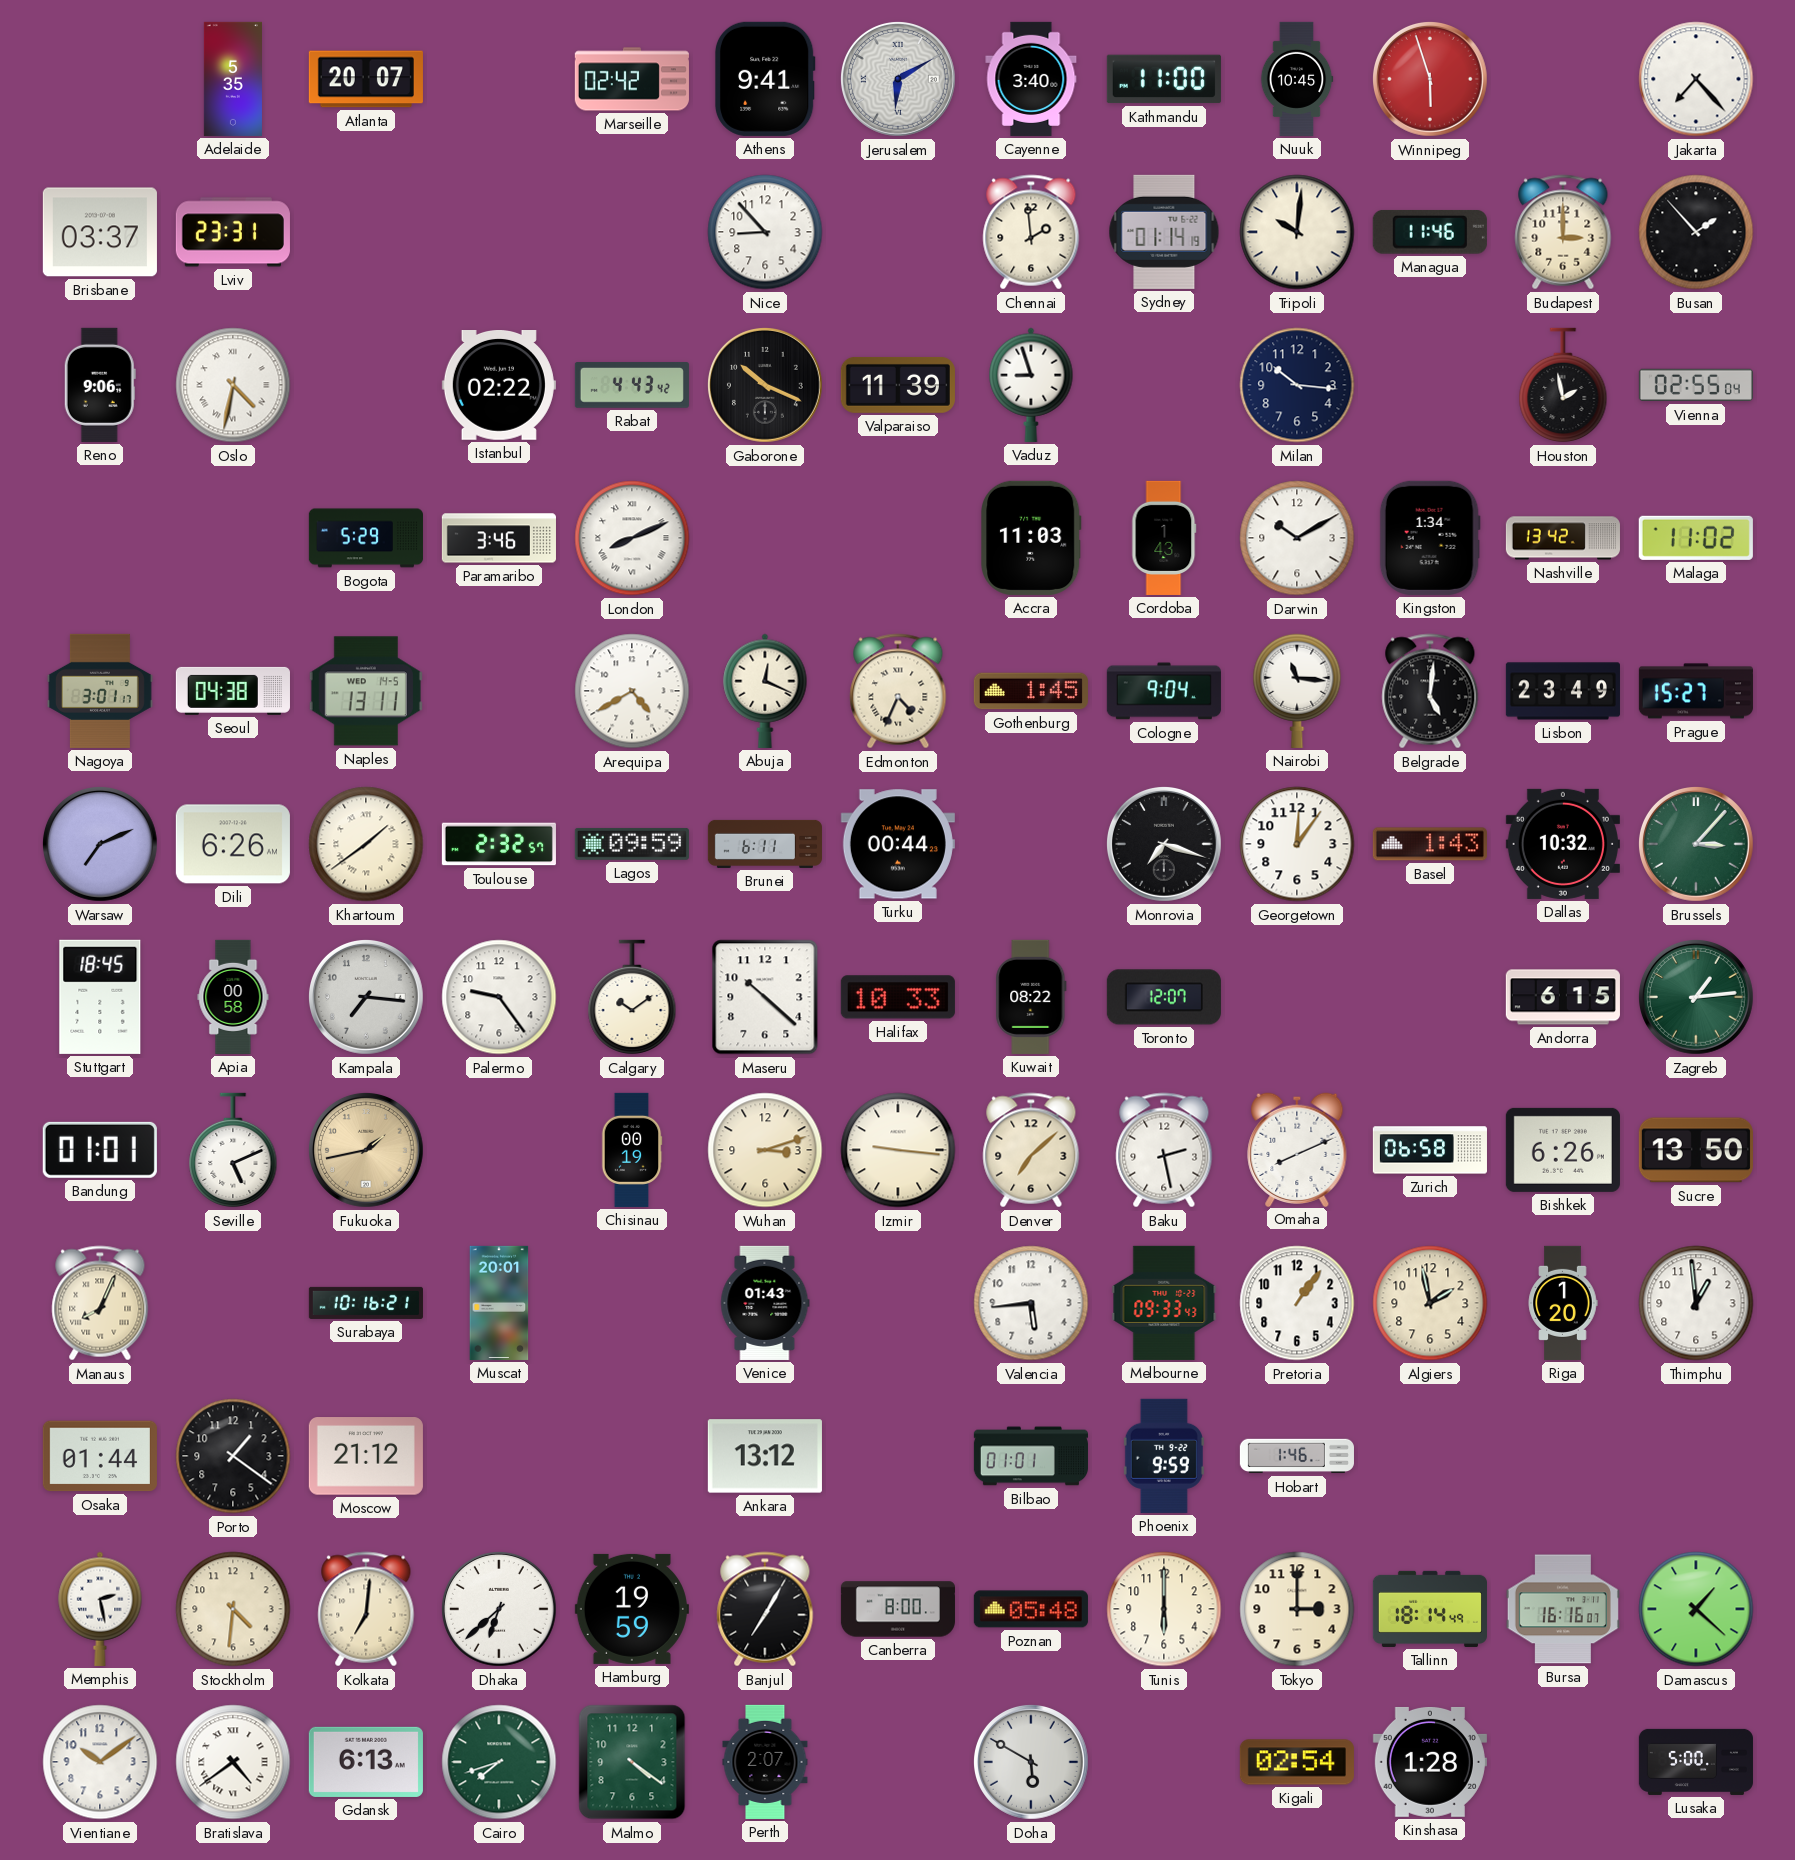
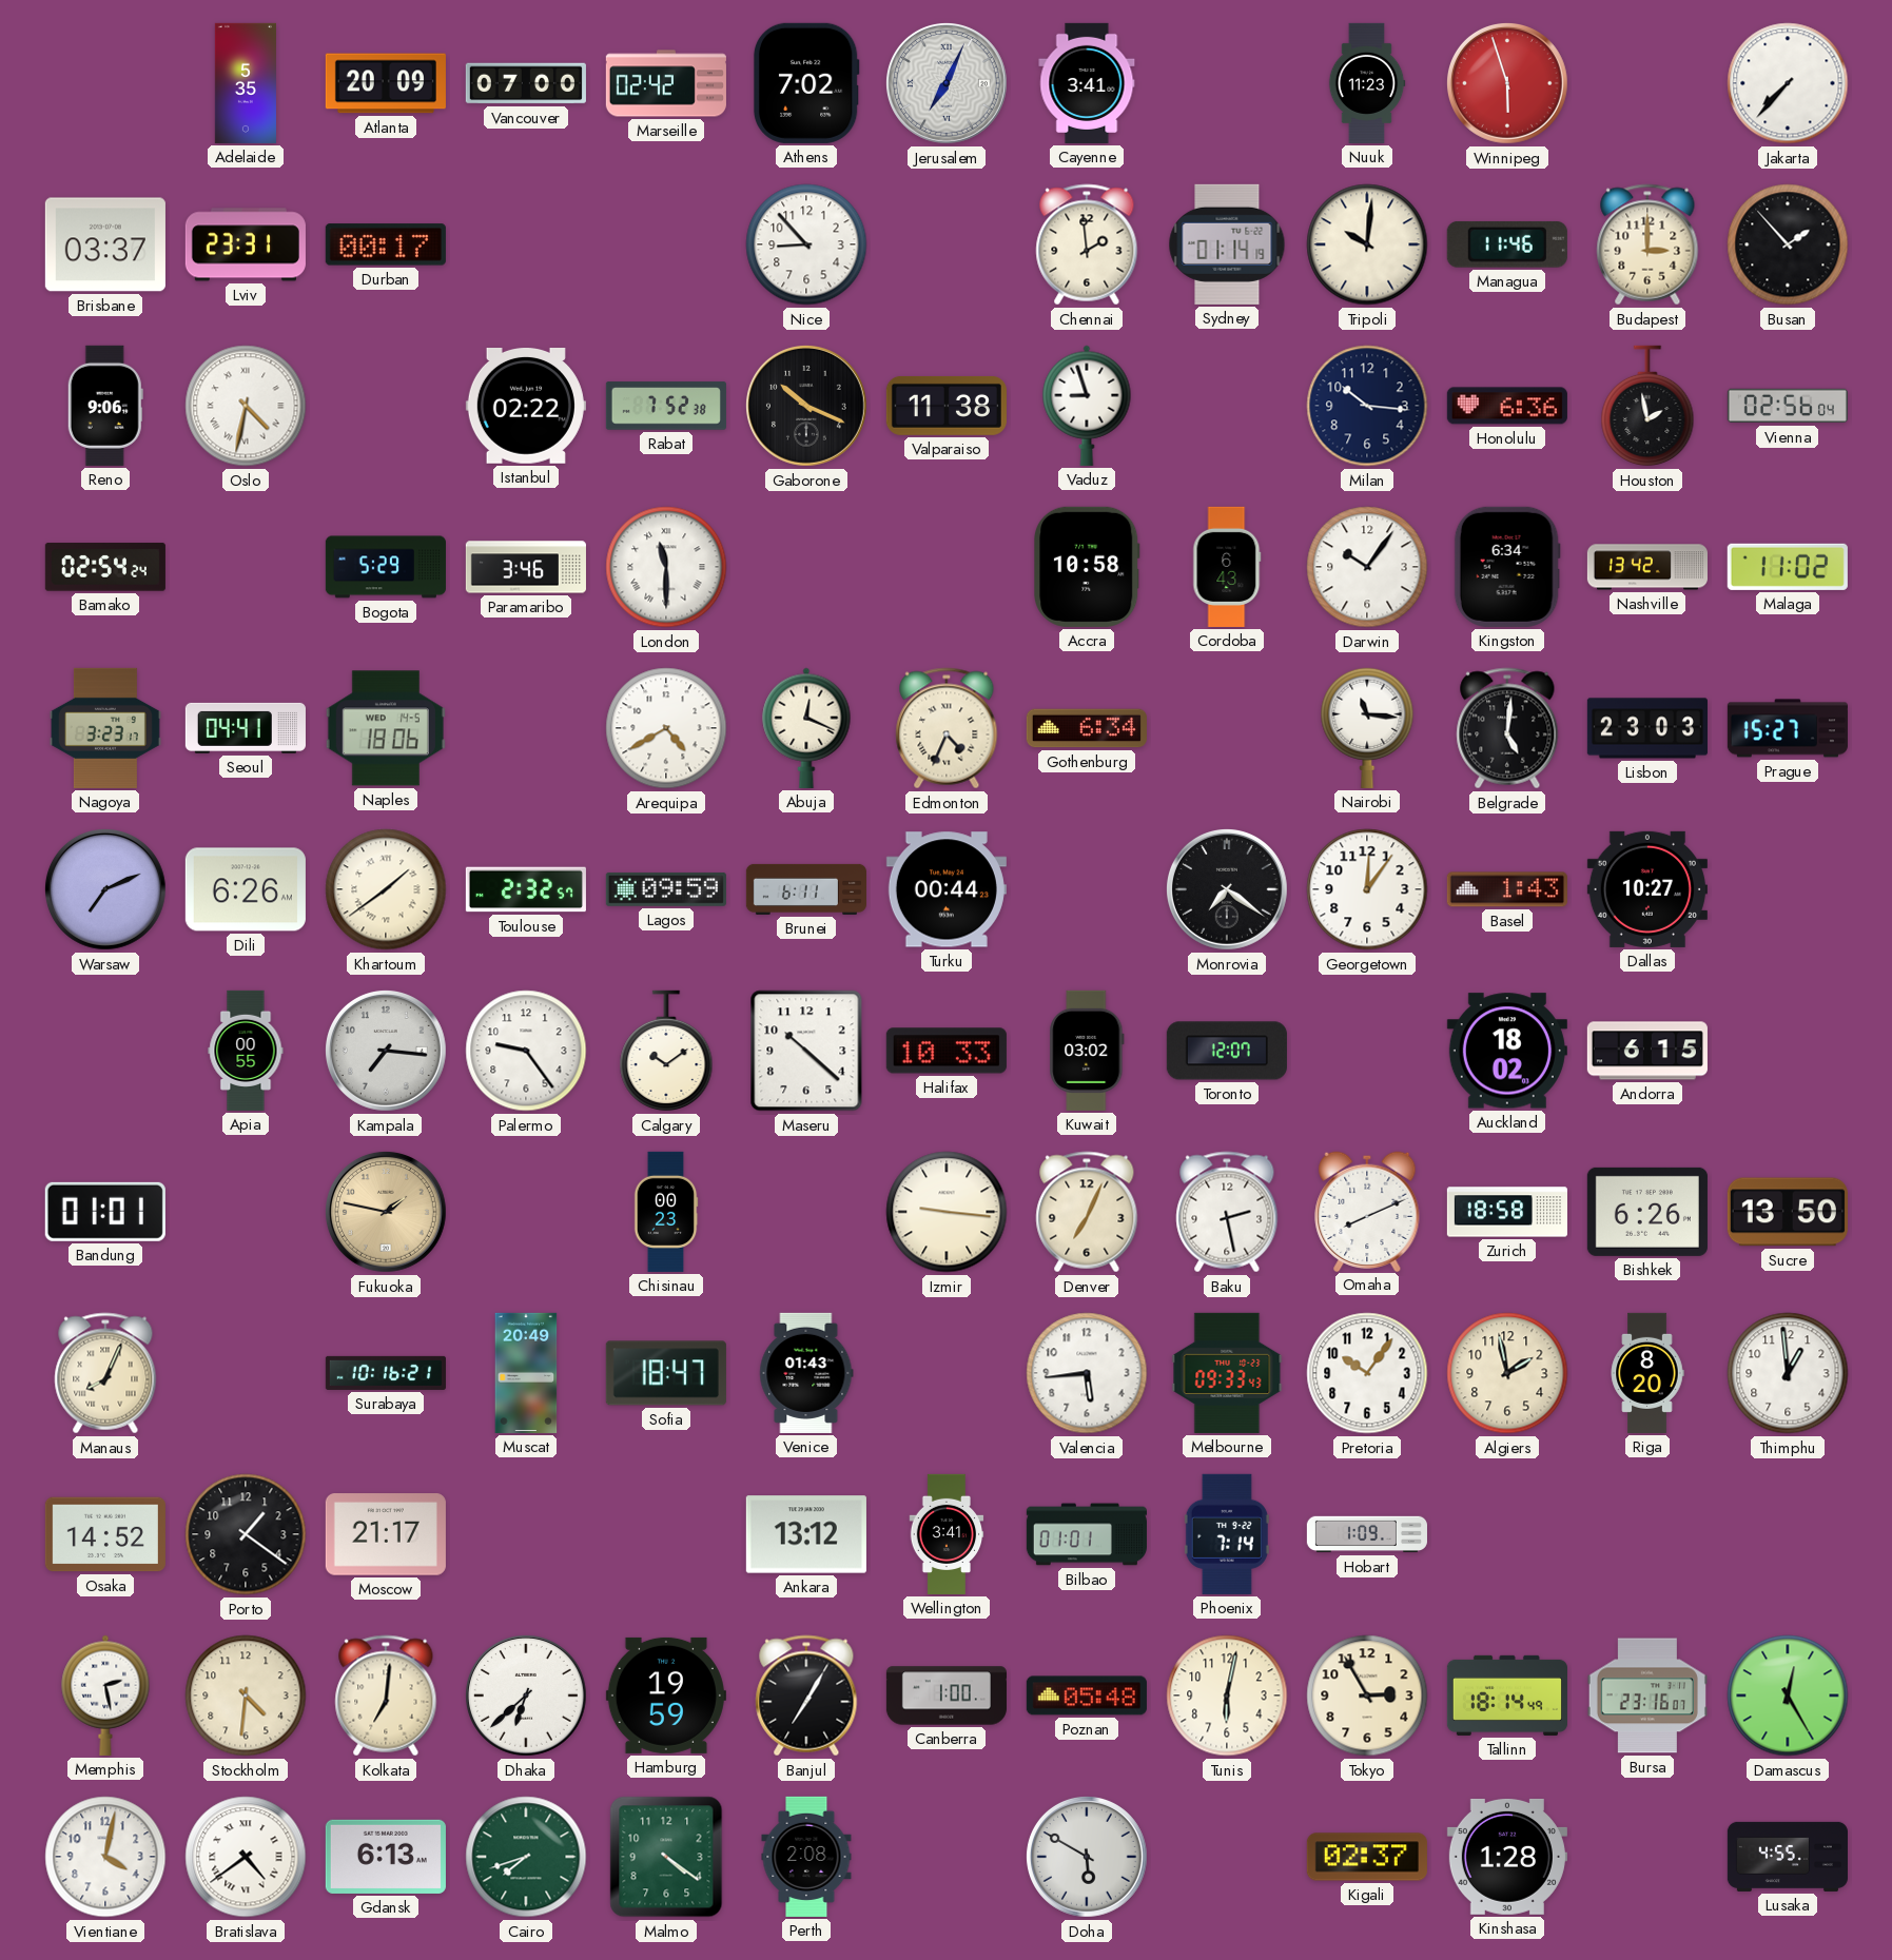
Atlanta: 20:07 -> 20:09 (386, 83)
Vancouver: none -> 07:00 (526, 83)
Athens: 9:41 -> 7:02 (806, 83)
Jerusalem: 6:10 -> 7:04 (947, 83)
Cayenne: 3:40 -> 3:41 (1087, 83)
Kathmandu: 11:00 -> none (1164, 79)
Nuuk: 10:45 -> 11:23 (1367, 83)
Jakarta: 7:23 -> 7:37 (1788, 83)
Durban: none -> 00:17 (386, 244)
Rabat: 4:43 -> 7:52 (666, 406)
Valparaiso: 11:39 -> 11:38 (947, 406)
Honolulu: none -> 6:36 (1507, 406)
Vienna: 02:55 -> 02:56 (1788, 406)
Bamako: none -> 02:54 (105, 567)
London: 8:11 -> 11:30 (666, 567)
Accra: 11:03 -> 10:58 (1088, 567)
Cordoba: 1:43 -> 6:43 (1227, 567)
Darwin: 10:10 -> 10:06 (1367, 567)
Kingston: 1:34 -> 6:34 (1507, 567)
Nagoya: 3:01 -> 3:23 (105, 728)
Seoul: 04:38 -> 04:41 (246, 728)
Naples: 13:11 -> 18:06 (386, 728)
Gothenburg: 1:45 -> 6:34 (1087, 728)
Cologne: 9:04 -> none (1164, 691)
Lisbon: 23:49 -> 23:03 (1647, 728)
Monrovia: 7:18 -> 7:21 (1227, 889)
Dallas: 10:32 -> 10:27 (1647, 889)
Brussels: 3:07 -> none (1696, 844)
Stuttgart: 18:45 -> none (100, 997)
Apia: 00:58 -> 00:55 (246, 1051)
Kuwait: 08:22 -> 03:02 (1087, 1051)
Auckland: none -> 18:02 (1507, 1051)
Zagreb: 1:14 -> none (1696, 997)
Seville: 5:11 -> none (233, 1150)
Fukuoka: 1:43 -> 1:47 (386, 1212)
Chisinau: 00:19 -> 00:23 (666, 1212)
Wuhan: 3:12 -> none (765, 1150)
Denver: 7:08 -> 7:04 (1087, 1212)
Zurich: 06:58 -> 18:58 (1507, 1212)
Muscat: 20:01 -> 20:49 (526, 1373)
Sofia: none -> 18:47 (666, 1373)
Pretoria: 1:06 -> 10:06 (1367, 1373)
Riga: 1:20 -> 8:20 (1647, 1373)
Osaka: 01:44 -> 14:52 (105, 1534)
Moscow: 21:12 -> 21:17 (386, 1534)
Wellington: none -> 3:41 (947, 1534)
Phoenix: 9:59 -> 7:14 (1227, 1534)
Hobart: 1:46 -> 1:09 (1367, 1534)
Canberra: 8:00 -> 1:00 (945, 1696)
Tunis: 6:00 -> 6:02 (1227, 1696)
Tokyo: 3:00 -> 2:55 (1367, 1696)
Bursa: 16:16 -> 23:16 (1647, 1696)
Damascus: 1:22 -> 12:25 (1788, 1696)
Vientiane: 10:09 -> 4:02 (105, 1857)
Perth: 2:07 -> 2:08 (806, 1857)
Kigali: 02:54 -> 02:37 (1367, 1857)
Lusaka: 5:00 -> 4:55 (1788, 1857)
